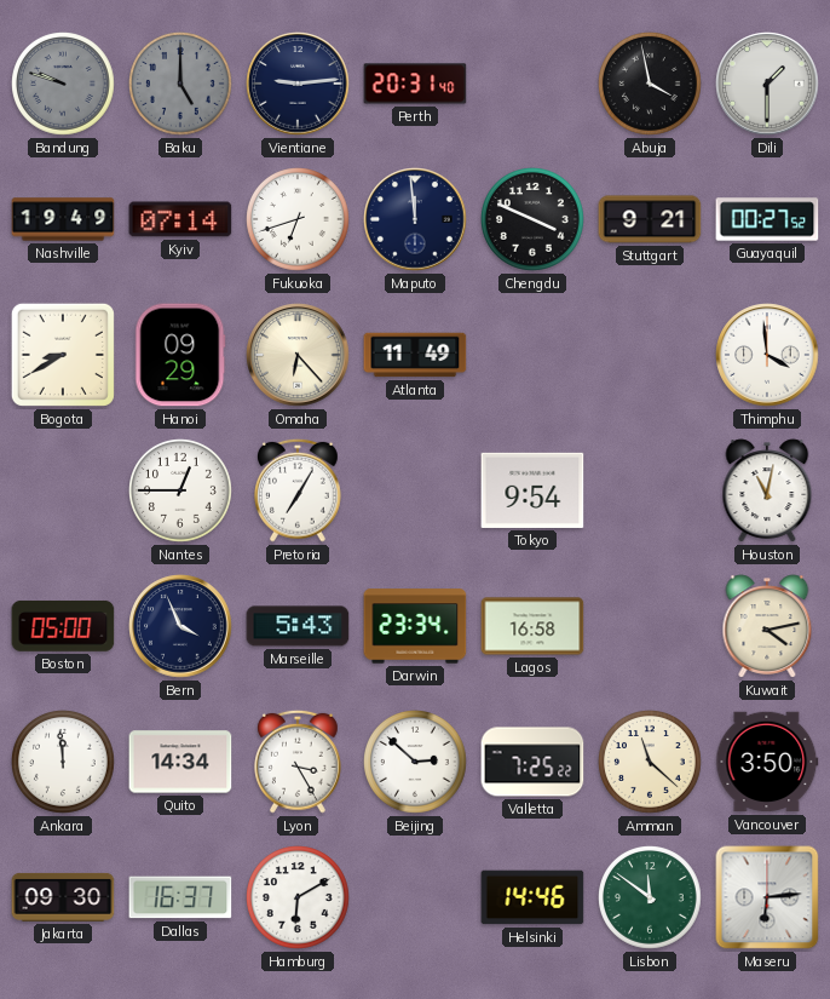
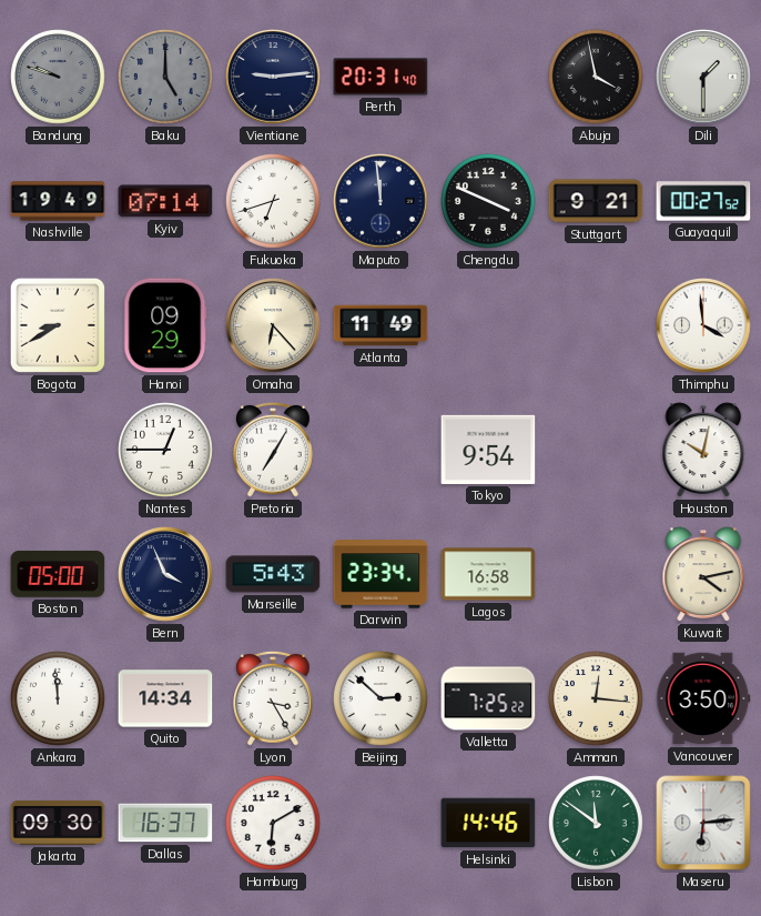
Houston: 11:02 -> 10:02 (703, 450)
Amman: 11:22 -> 12:16 (597, 699)
